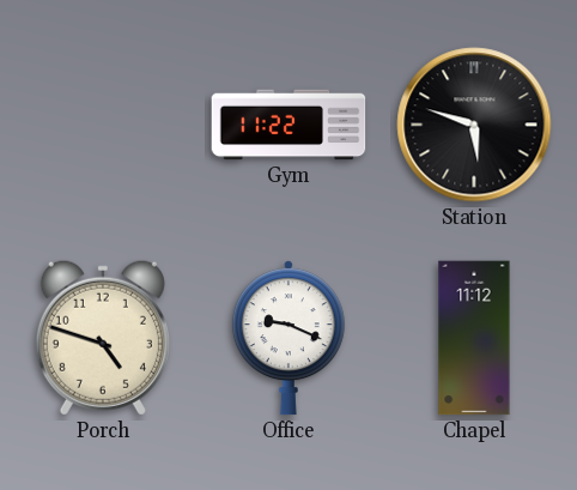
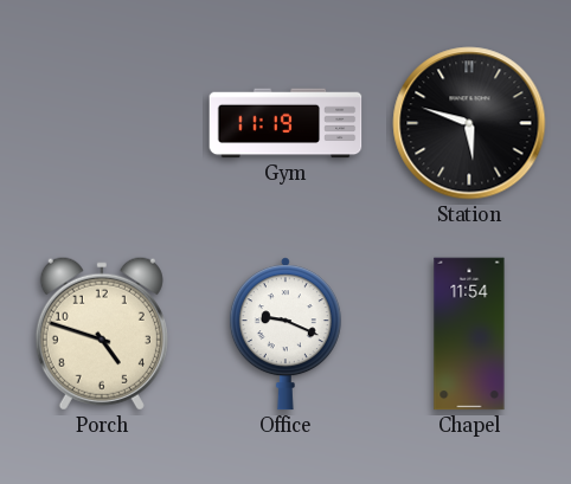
Gym: 11:22 -> 11:19 (285, 123)
Chapel: 11:12 -> 11:54 (469, 334)
